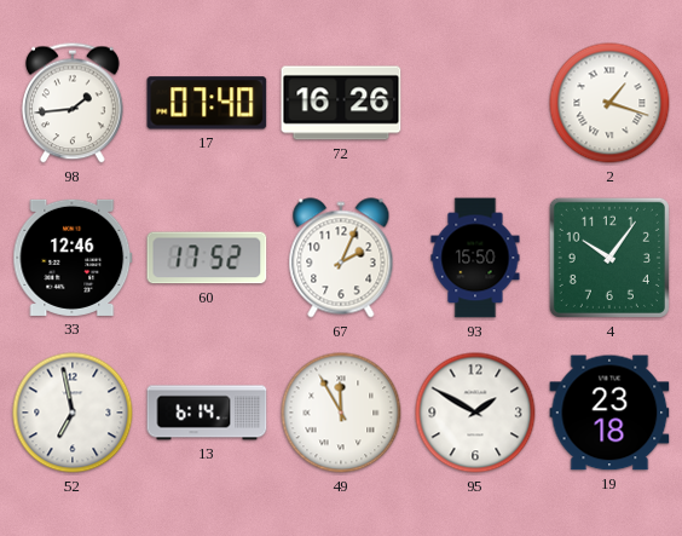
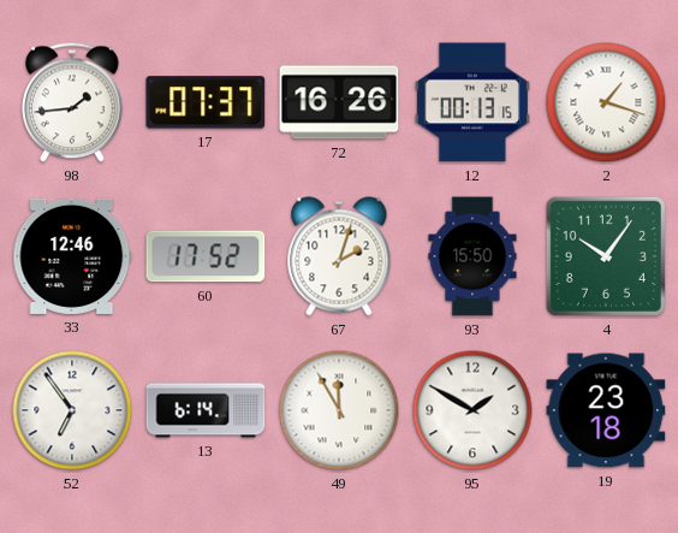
17: 07:40 -> 07:37 (206, 102)
12: none -> 00:13 (472, 102)
67: 2:04 -> 2:03 (339, 256)
52: 6:58 -> 6:54 (72, 410)
